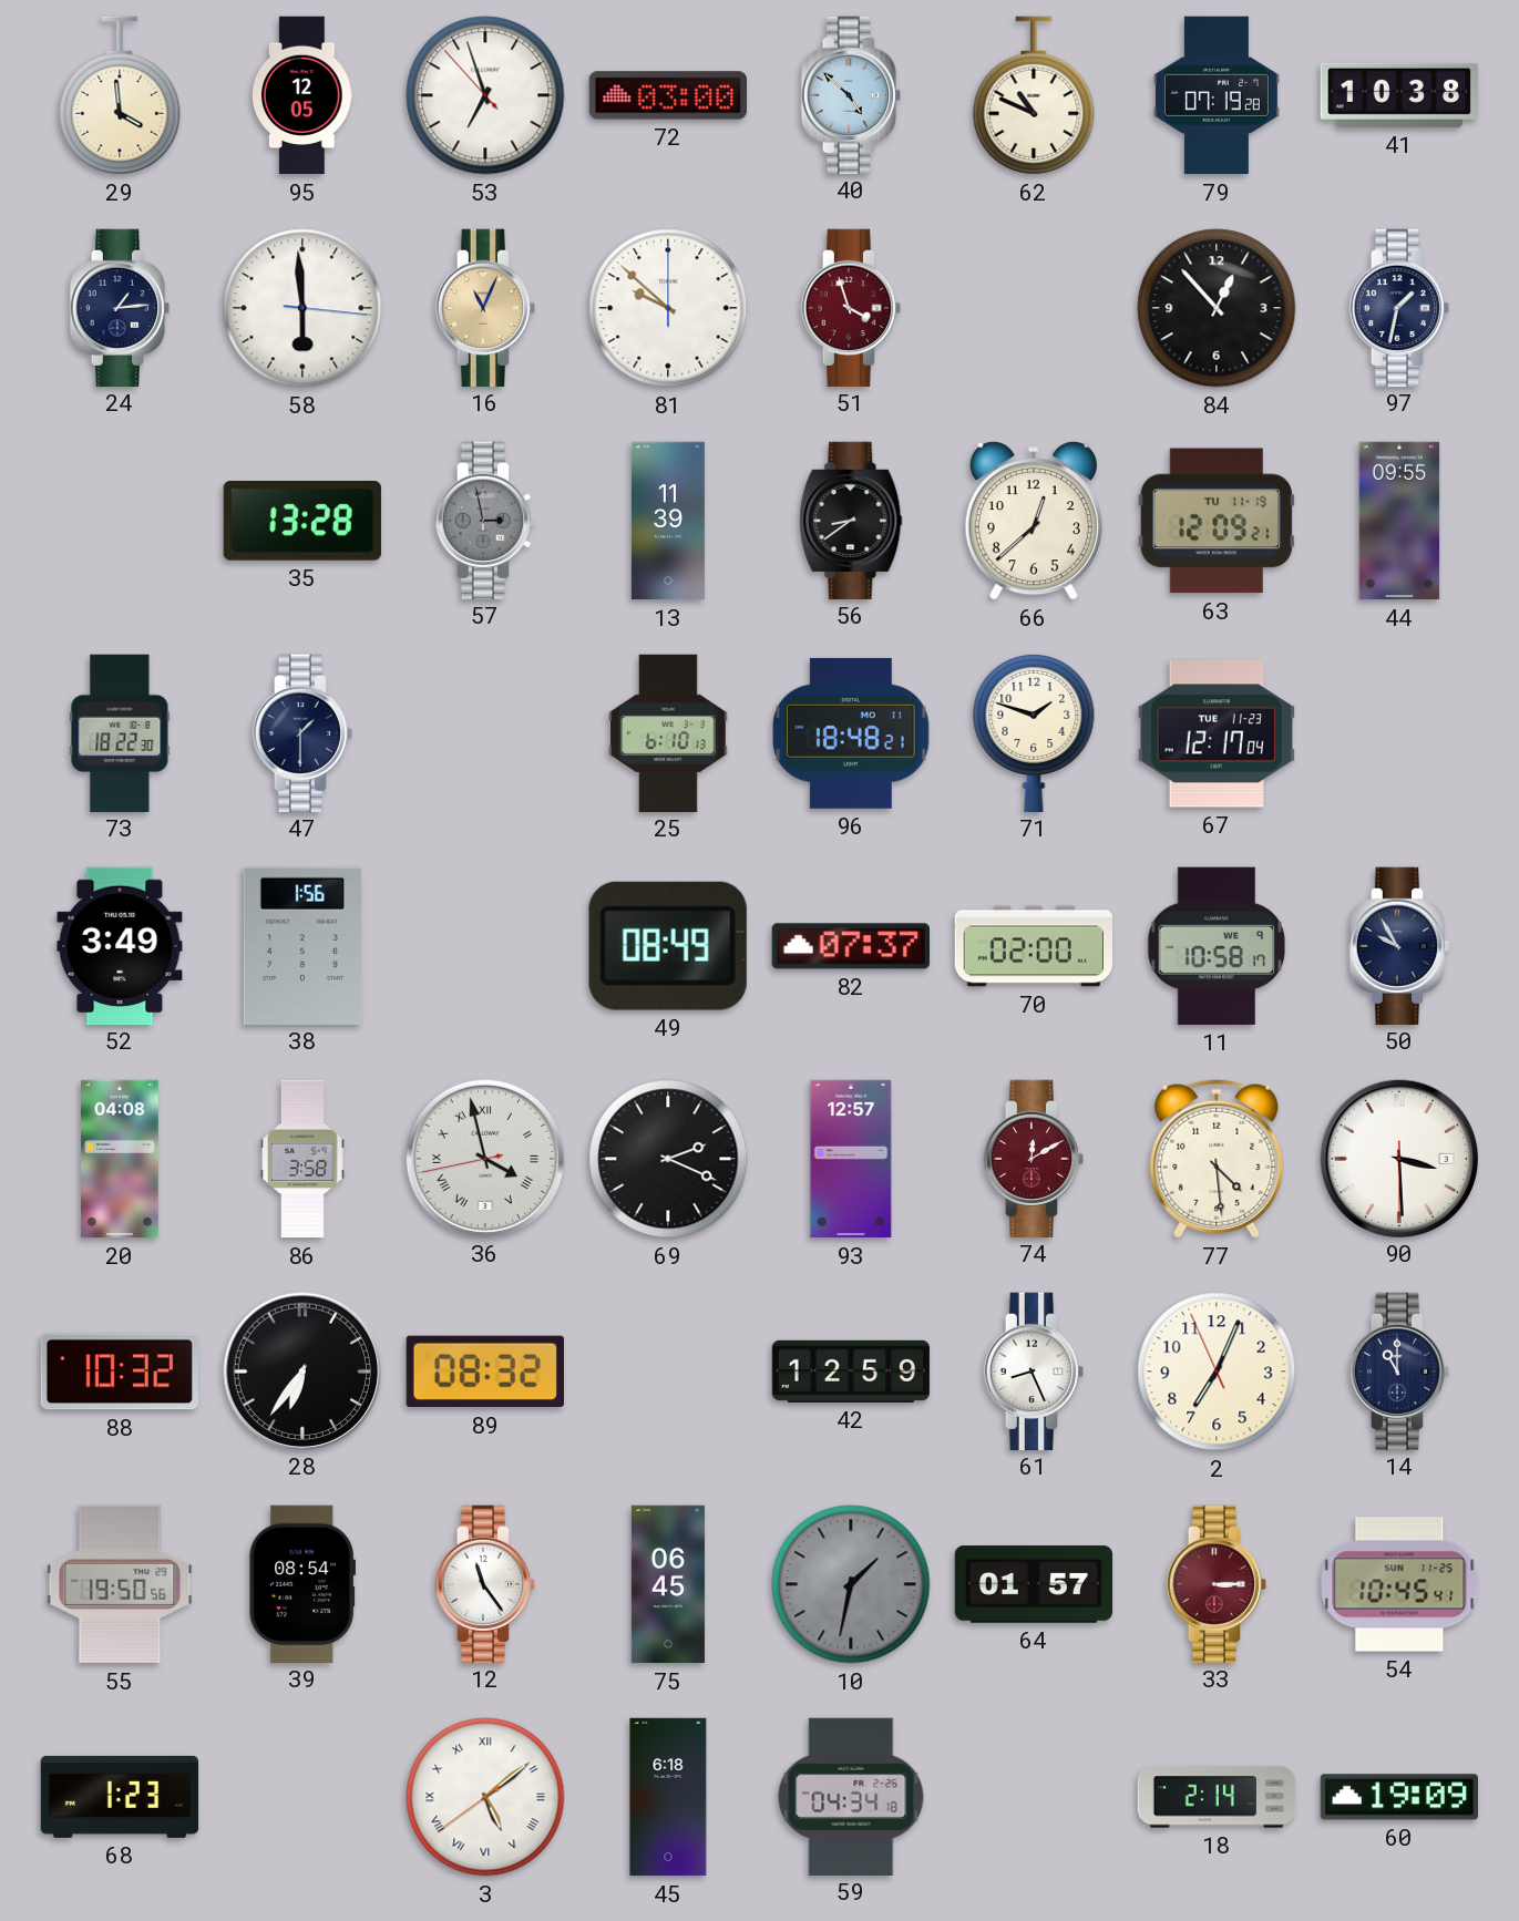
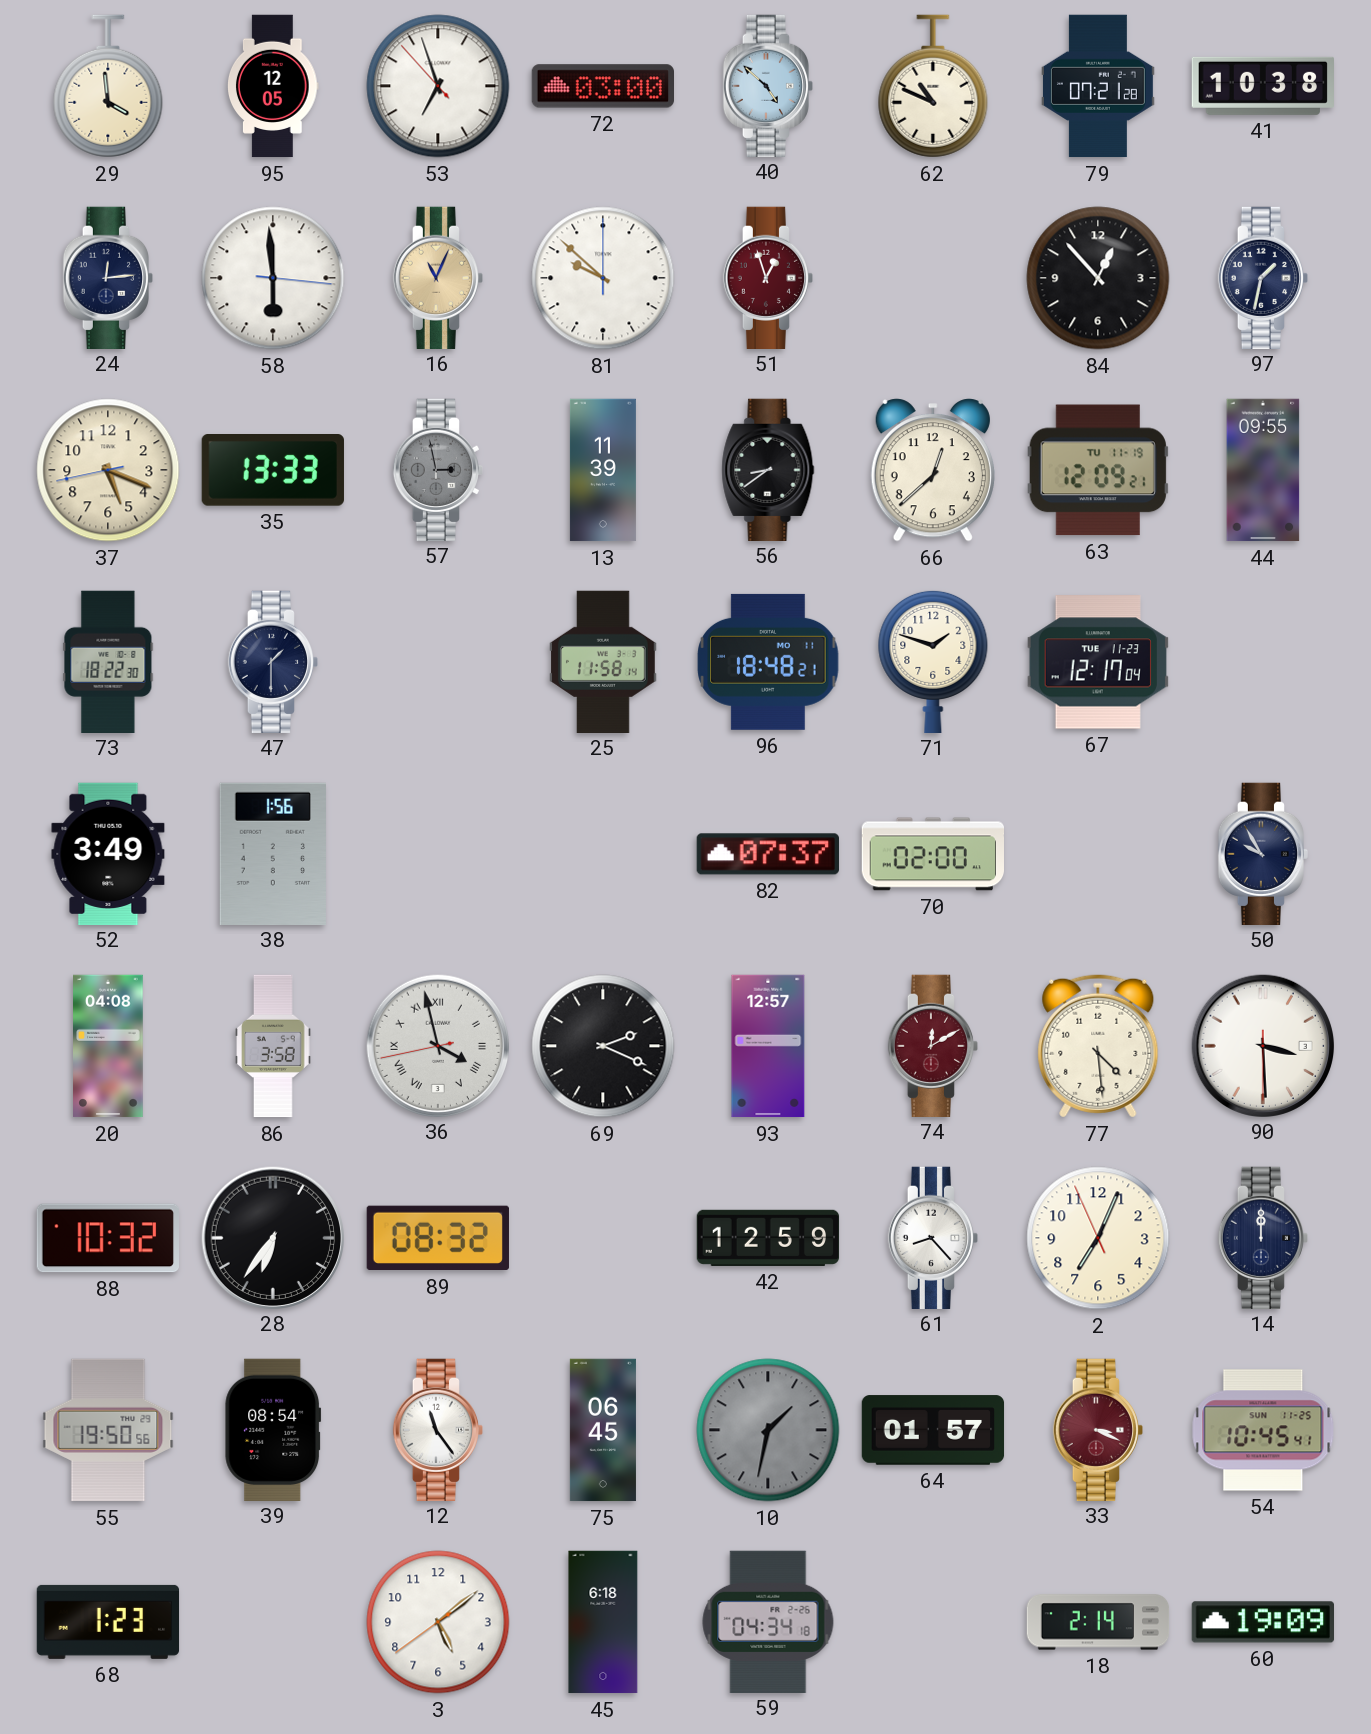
79: 07:19 -> 07:21 (1098, 86)
24: 1:14 -> 12:14 (107, 277)
51: 3:57 -> 12:57 (767, 277)
37: none -> 5:18 (108, 470)
35: 13:28 -> 13:33 (273, 471)
25: 6:10 -> 11:58 (604, 661)
49: 08:49 -> none (668, 946)
11: 10:58 -> none (1217, 946)
61: 8:26 -> 8:23 (932, 1237)
14: 11:00 -> 12:00 (1262, 1237)
33: 3:15 -> 3:19 (1097, 1429)
3 numerals: Roman -> Arabic (438, 1622)
